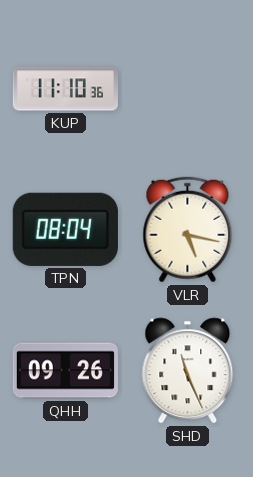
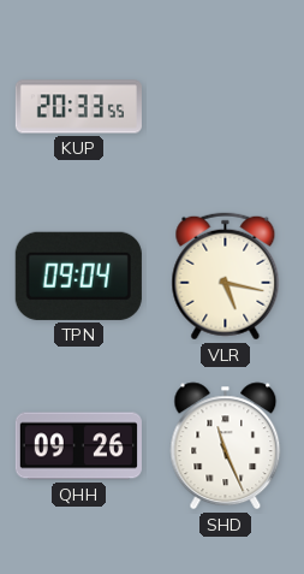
KUP: 11:10 -> 20:33 (78, 107)
TPN: 08:04 -> 09:04 (78, 276)
